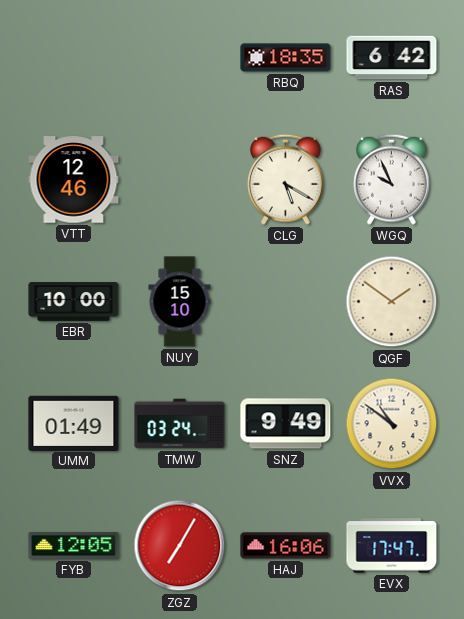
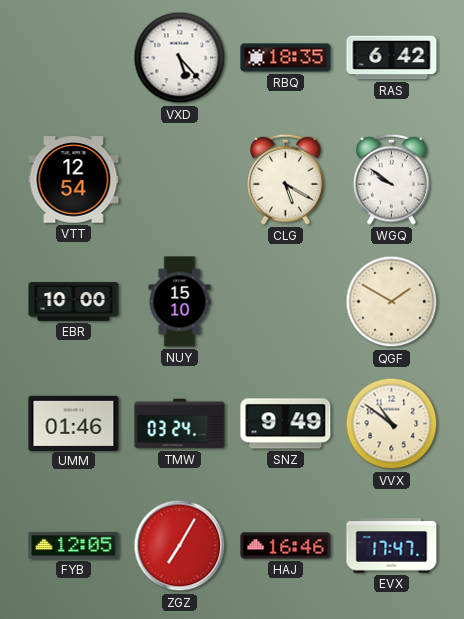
VXD: none -> 5:23 (180, 58)
VTT: 12:46 -> 12:54 (74, 180)
WGQ: 9:56 -> 9:51 (392, 179)
QGF: 1:51 -> 1:50 (392, 302)
UMM: 01:49 -> 01:46 (74, 423)
HAJ: 16:06 -> 16:46 (286, 546)
